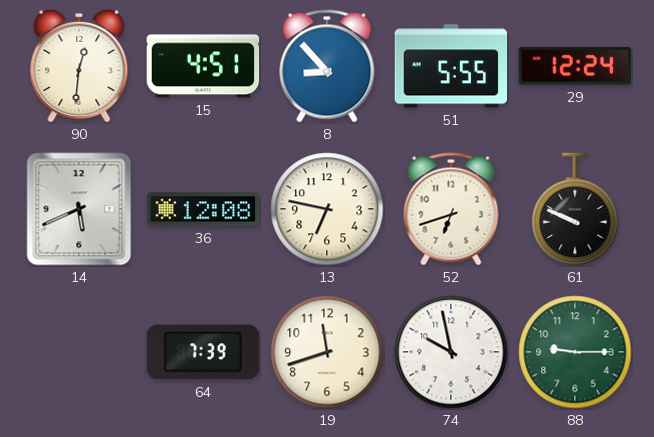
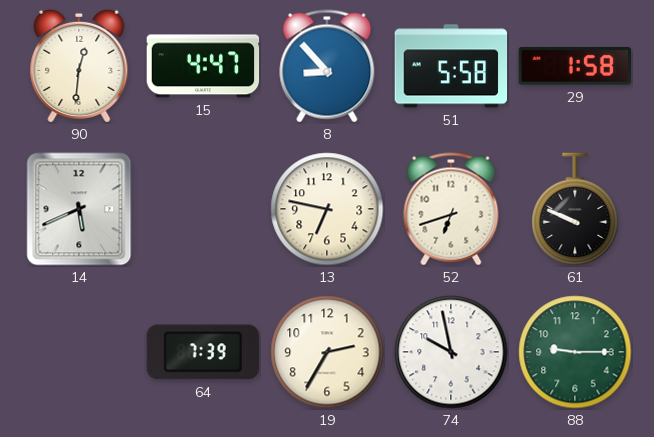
15: 4:51 -> 4:47 (203, 66)
51: 5:55 -> 5:58 (451, 66)
29: 12:24 -> 1:58 (575, 67)
36: 12:08 -> none (203, 209)
19: 11:42 -> 2:35 (327, 352)
